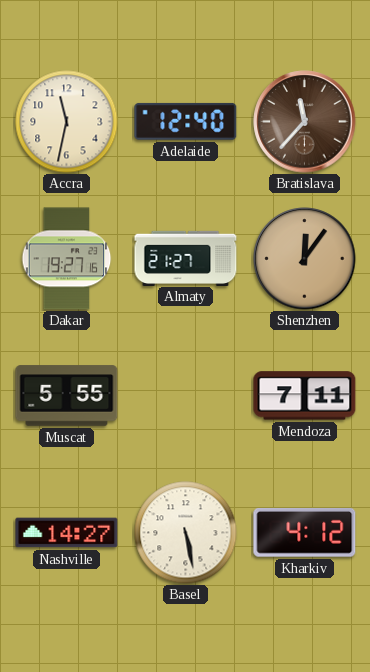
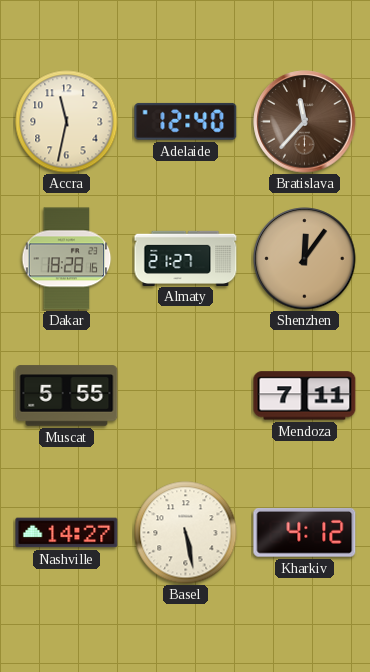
Dakar: 19:27 -> 18:28 (67, 259)
